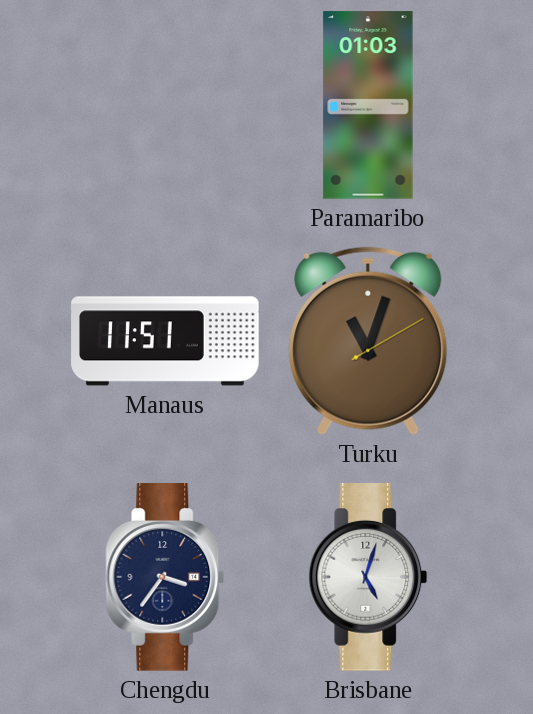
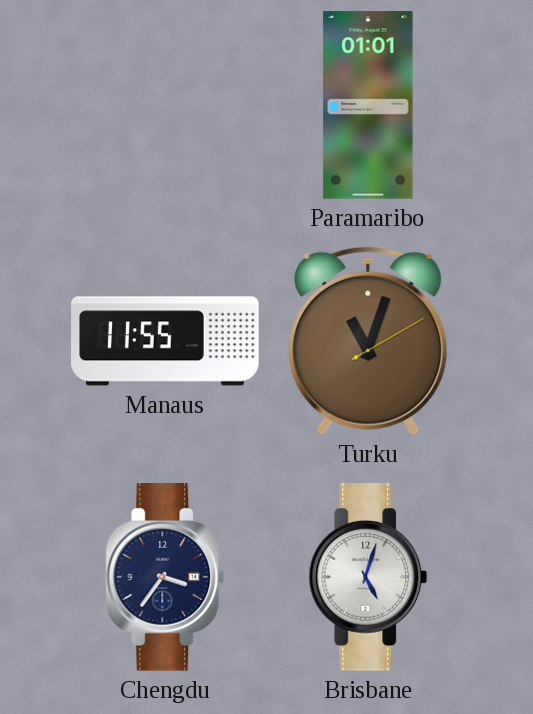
Paramaribo: 01:03 -> 01:01 (368, 105)
Manaus: 11:51 -> 11:55 (165, 341)
